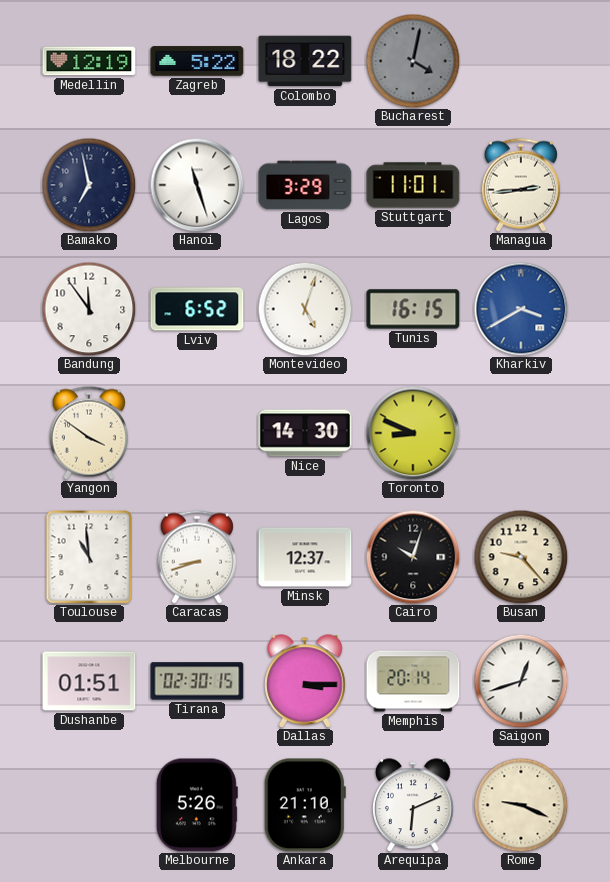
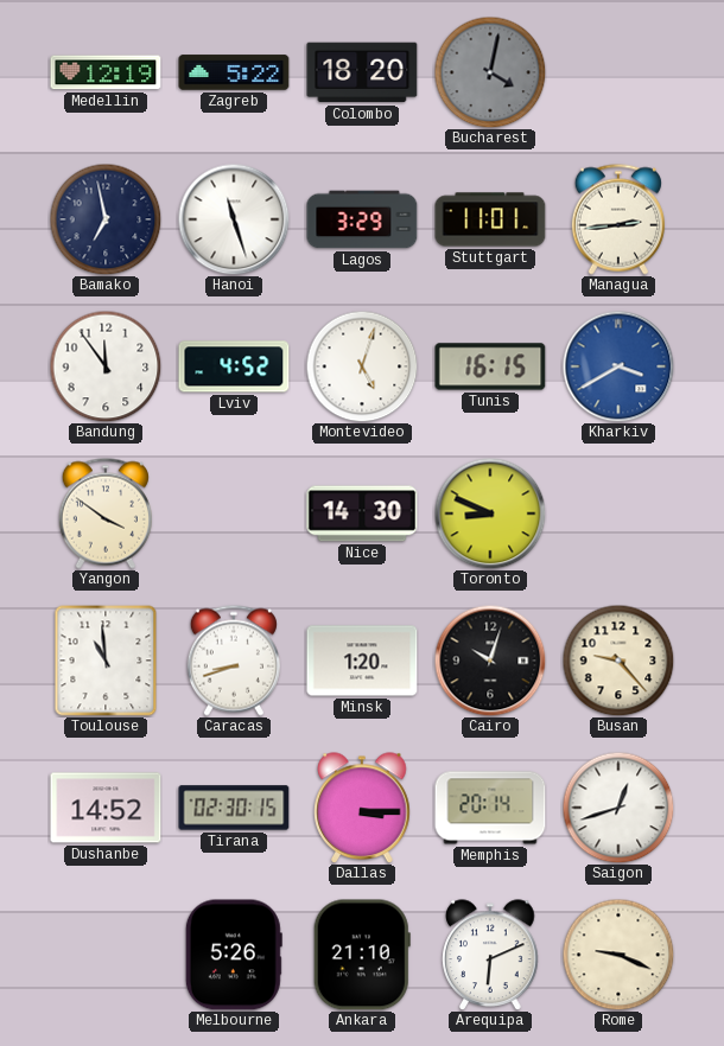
Colombo: 18:22 -> 18:20 (362, 72)
Lviv: 6:52 -> 4:52 (234, 366)
Minsk: 12:37 -> 1:20 (362, 661)
Dushanbe: 01:51 -> 14:52 (106, 808)
